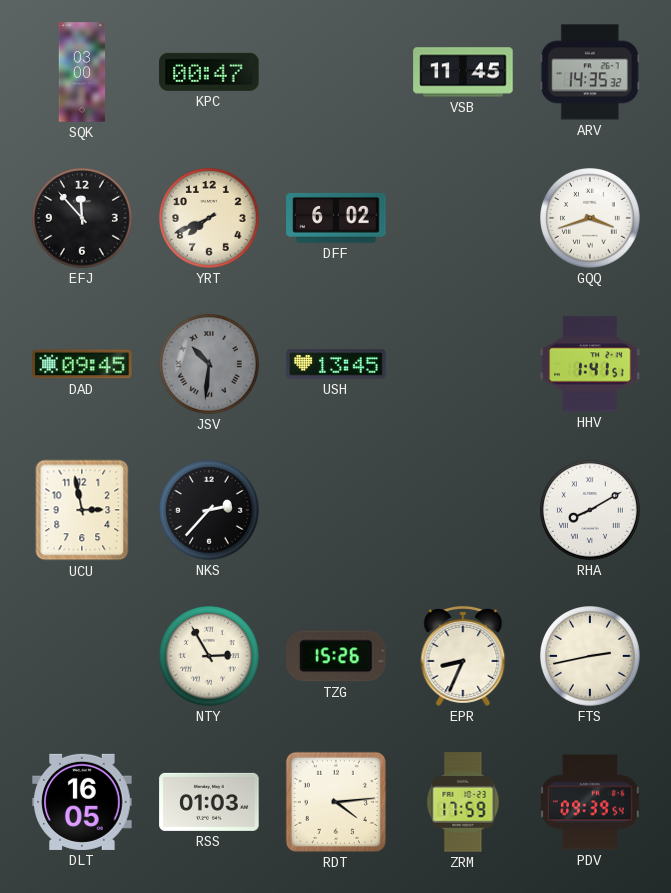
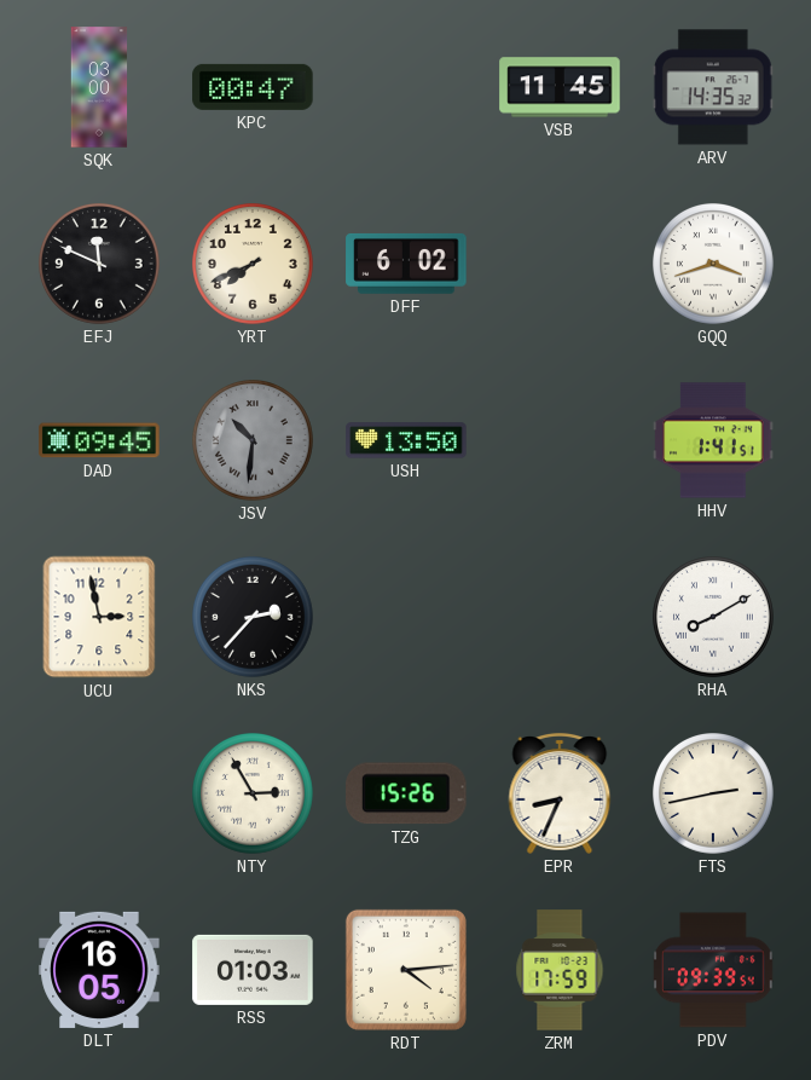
EFJ: 11:53 -> 11:49 (100, 265)
USH: 13:45 -> 13:50 (406, 440)
